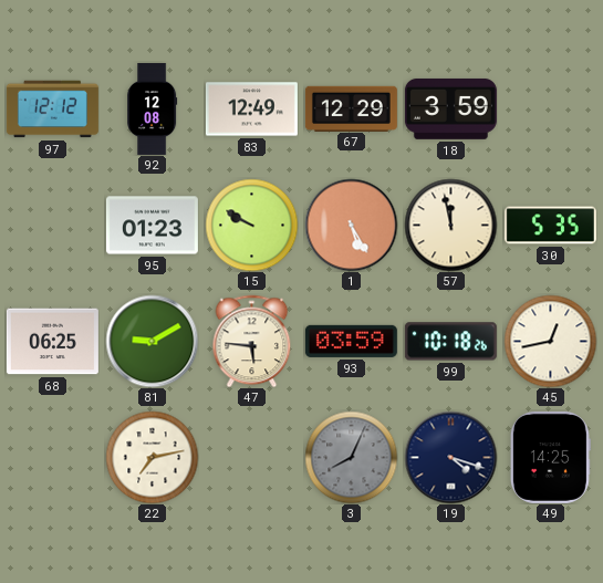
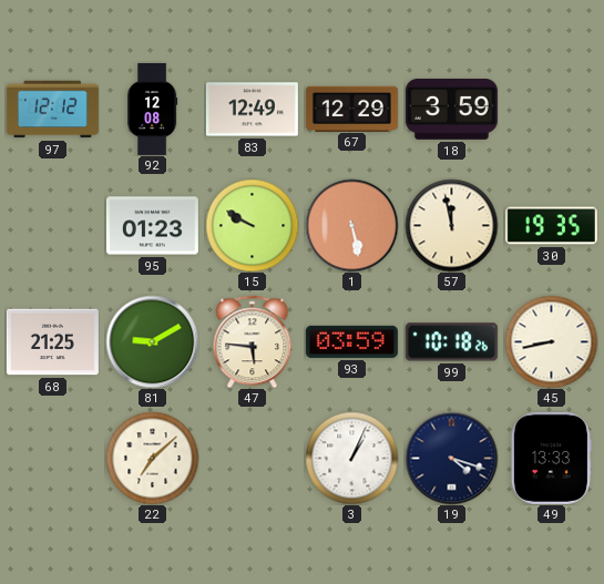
1: 5:25 -> 5:28 (351, 225)
30: 5:35 -> 19:35 (551, 226)
68: 06:25 -> 21:25 (52, 342)
45: 12:43 -> 8:43 (551, 341)
22: 7:13 -> 7:08 (152, 458)
3: 8:04 -> 1:04 (351, 458)
3 dial: grey -> white (351, 458)
49: 14:25 -> 13:33 (551, 458)
